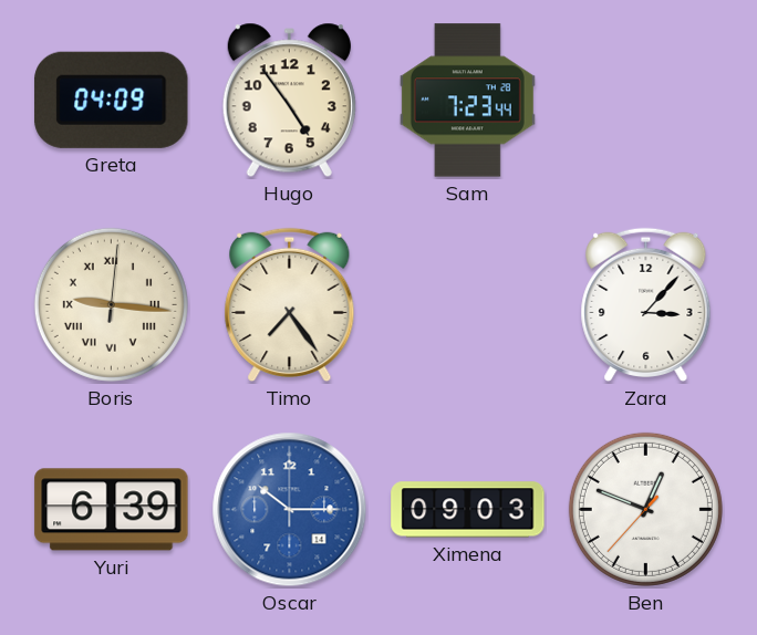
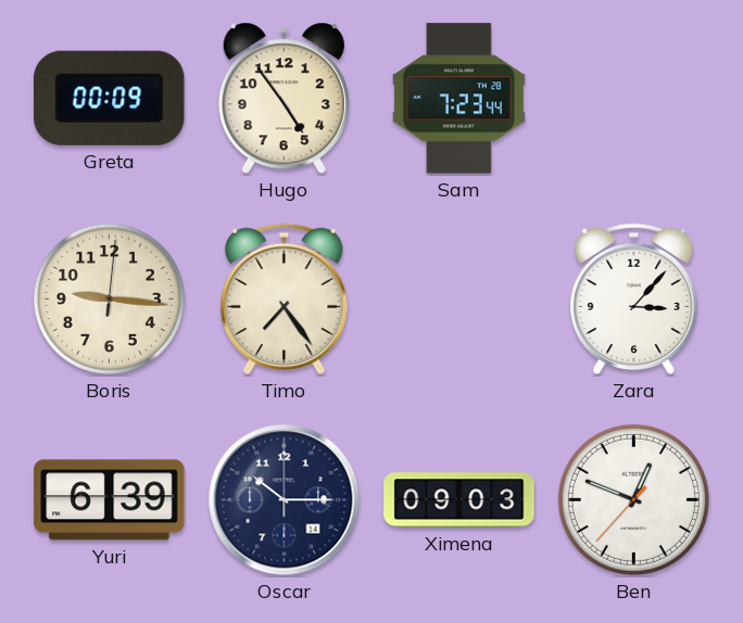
Greta: 04:09 -> 00:09 (110, 98)
Boris numerals: Roman -> Arabic (109, 298)
Oscar dial: blue -> navy (285, 500)
